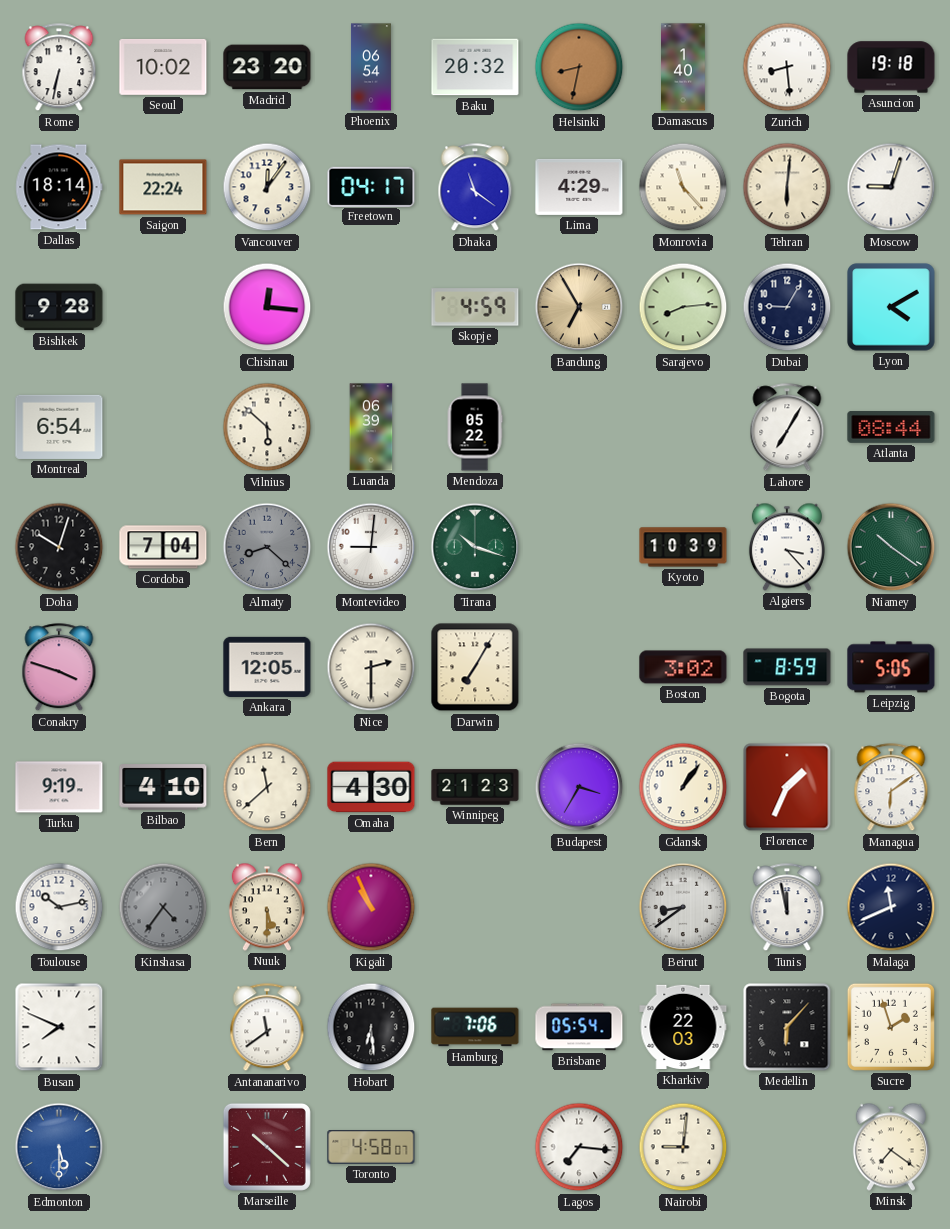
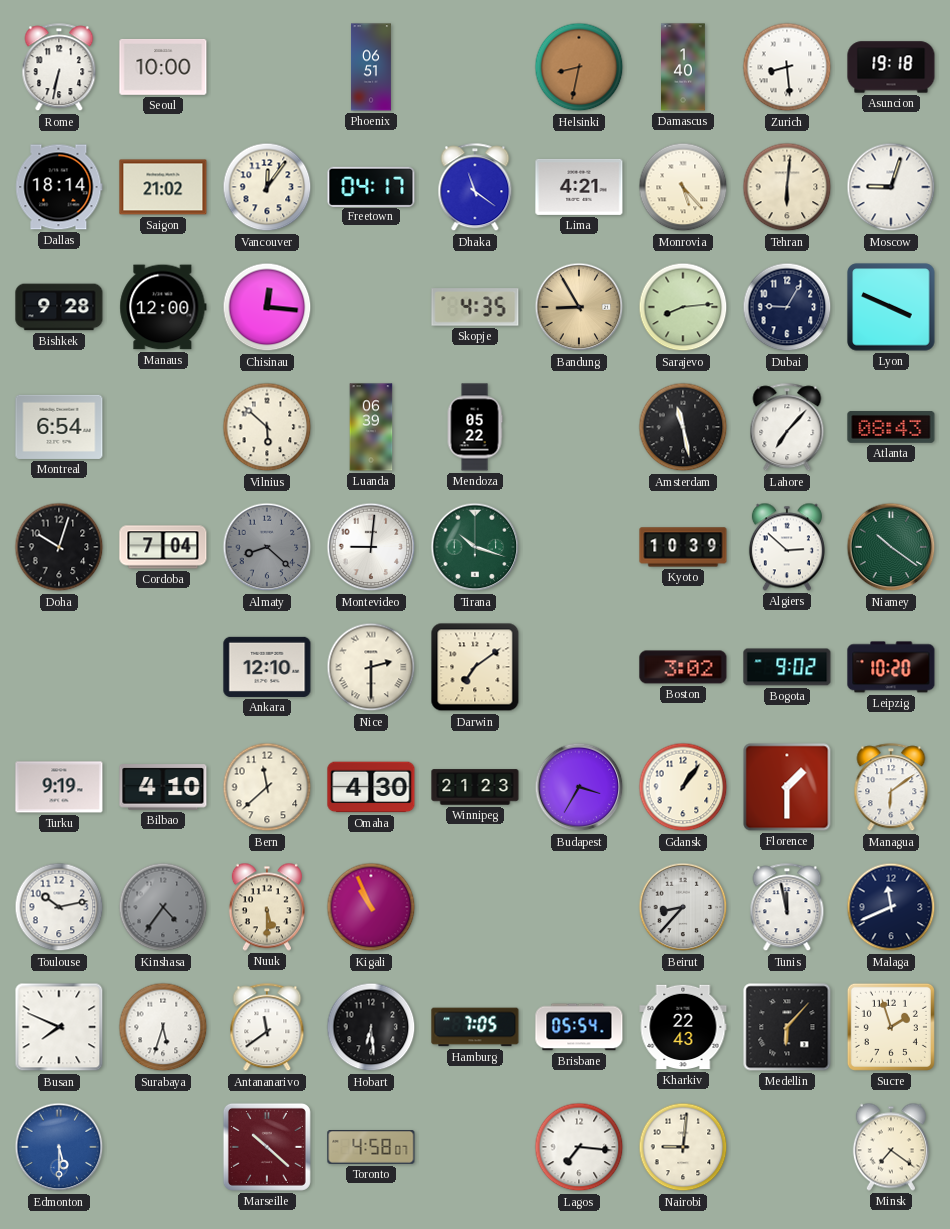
Seoul: 10:02 -> 10:00 (163, 67)
Madrid: 23:20 -> none (267, 67)
Phoenix: 06:54 -> 06:51 (371, 67)
Baku: 20:32 -> none (475, 67)
Saigon: 22:24 -> 21:02 (163, 187)
Lima: 4:29 -> 4:21 (579, 187)
Monrovia: 11:23 -> 5:23 (683, 187)
Manaus: none -> 12:00 (163, 307)
Skopje: 4:59 -> 4:35 (475, 307)
Bandung: 6:55 -> 8:55 (579, 307)
Lyon: 4:10 -> 3:49 (891, 307)
Amsterdam: none -> 11:28 (683, 427)
Lahore: 7:05 -> 7:07 (787, 428)
Atlanta: 08:44 -> 08:43 (891, 428)
Algiers: 3:23 -> 2:52 (787, 547)
Conakry: 3:48 -> none (59, 668)
Ankara: 12:05 -> 12:10 (267, 667)
Darwin: 7:05 -> 7:09 (475, 667)
Bogota: 8:59 -> 9:02 (787, 667)
Leipzig: 5:05 -> 10:20 (891, 667)
Florence: 1:34 -> 1:30 (787, 787)
Beirut: 8:39 -> 8:37 (683, 907)
Surabaya: none -> 5:33 (163, 1027)
Hamburg: 7:06 -> 7:05 (475, 1027)
Kharkiv: 22:03 -> 22:43 (683, 1027)
